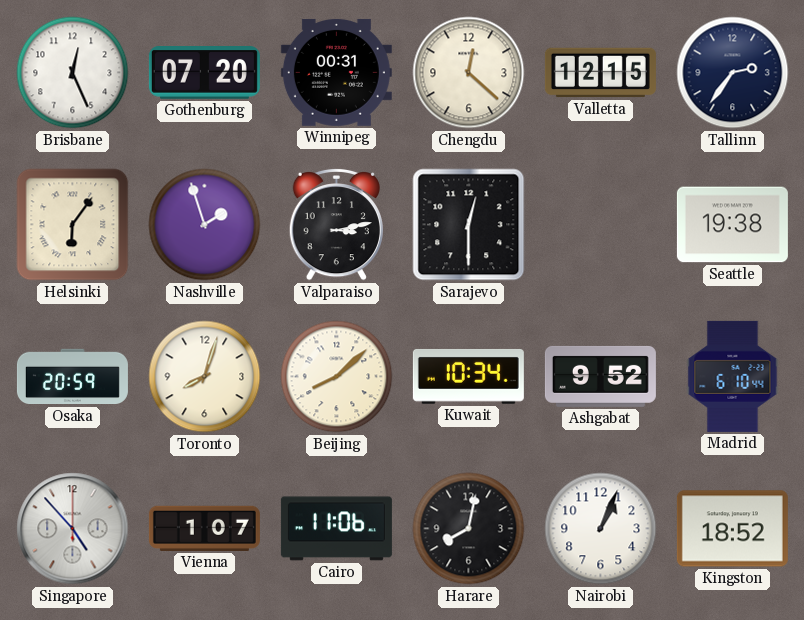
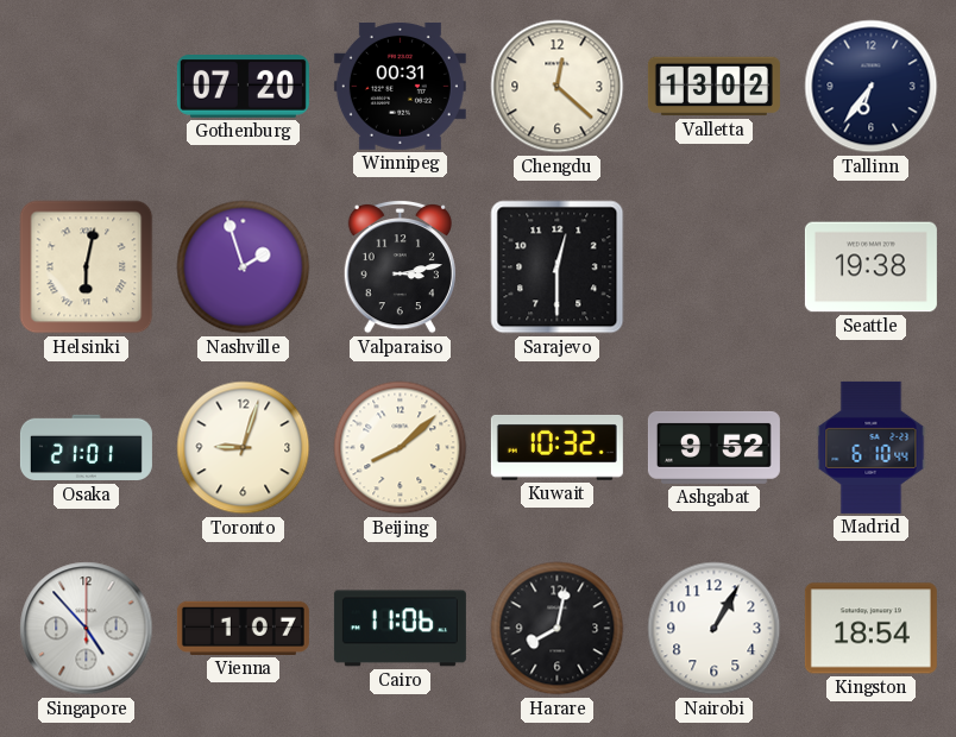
Brisbane: 12:26 -> none (73, 73)
Valletta: 12:15 -> 13:02 (713, 87)
Tallinn: 2:36 -> 6:36 (872, 87)
Helsinki: 6:06 -> 6:02 (87, 267)
Osaka: 20:59 -> 21:01 (86, 448)
Toronto: 8:03 -> 9:03 (244, 448)
Kuwait: 10:34 -> 10:32 (556, 447)
Nairobi: 1:04 -> 1:05 (715, 629)
Kingston: 18:52 -> 18:54 (870, 629)
